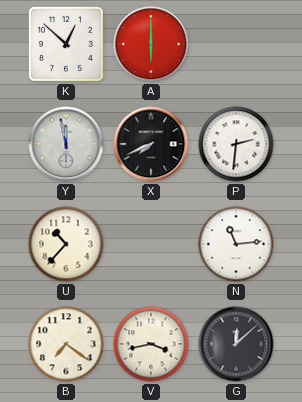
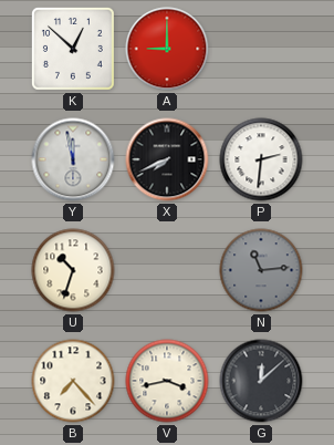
A: 6:00 -> 9:00 (167, 49)
U: 10:37 -> 10:33 (73, 270)
N dial: white -> grey (261, 270)
B: 7:21 -> 7:23 (73, 381)
